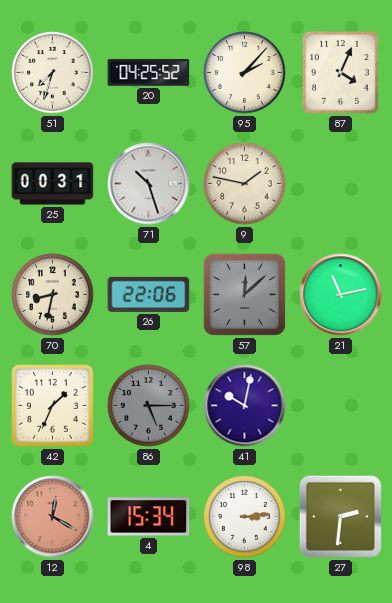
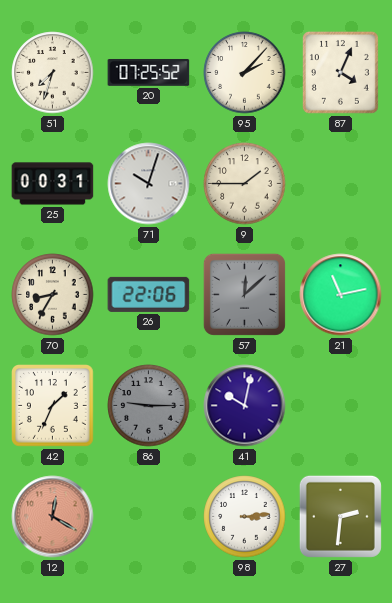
20: 04:25 -> 07:25 (149, 73)
71: 10:27 -> 10:03 (149, 184)
9: 1:47 -> 1:45 (245, 184)
70: 8:32 -> 8:35 (53, 295)
86: 5:15 -> 9:15 (149, 406)
4: 15:34 -> none (149, 517)
